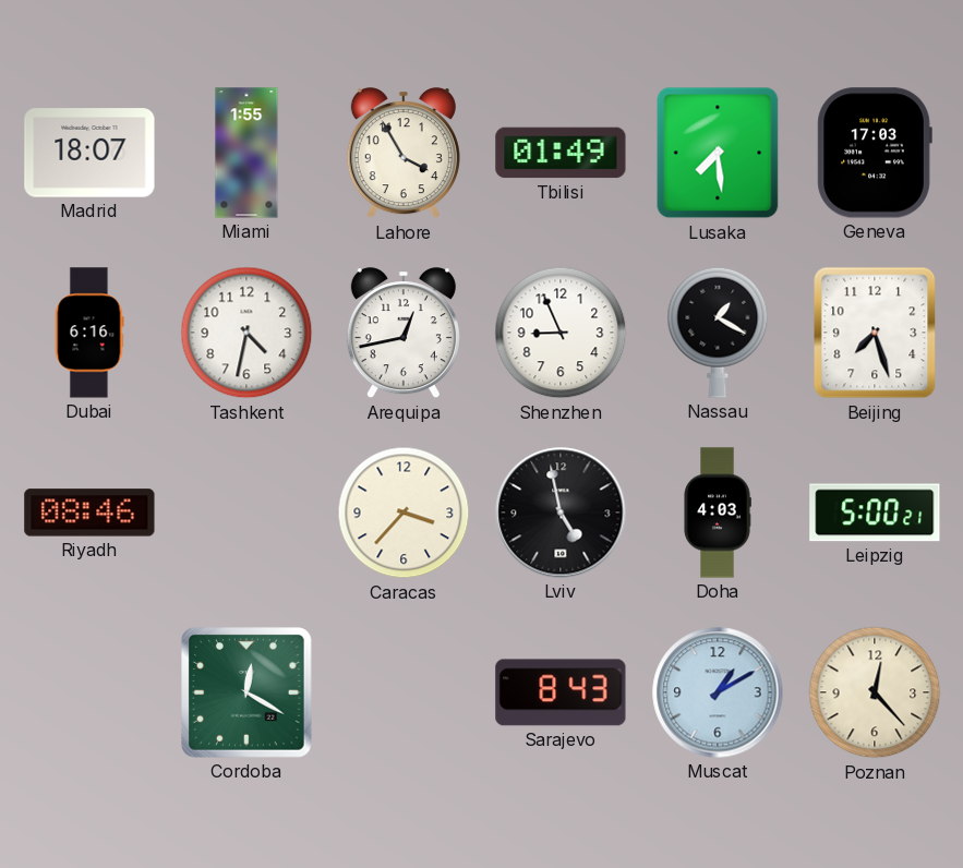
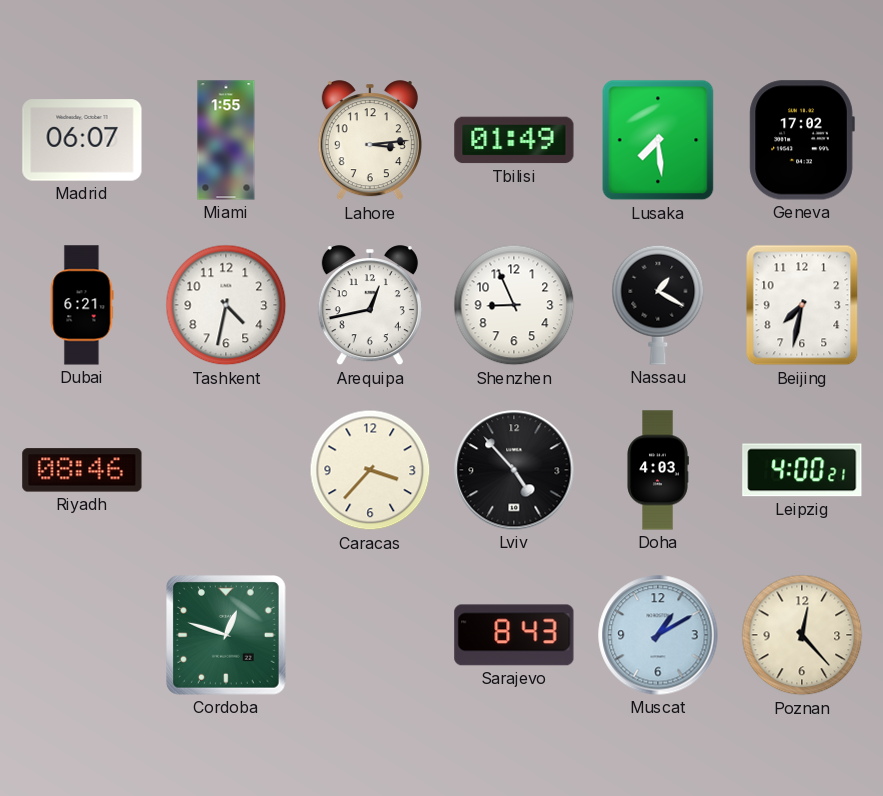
Madrid: 18:07 -> 06:07 (82, 140)
Lahore: 3:55 -> 3:14 (370, 141)
Geneva: 17:03 -> 17:02 (802, 140)
Dubai: 6:16 -> 6:21 (82, 305)
Beijing: 7:27 -> 7:32 (802, 305)
Lviv: 4:58 -> 4:53 (514, 470)
Leipzig: 5:00 -> 4:00 (802, 470)
Cordoba: 12:20 -> 12:48 (227, 636)
